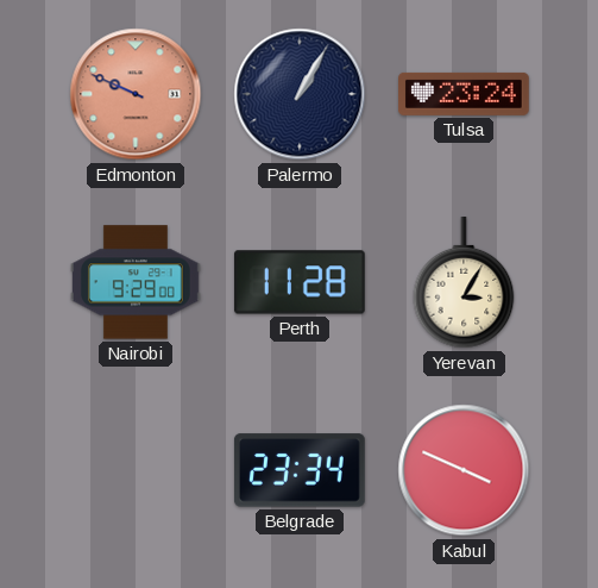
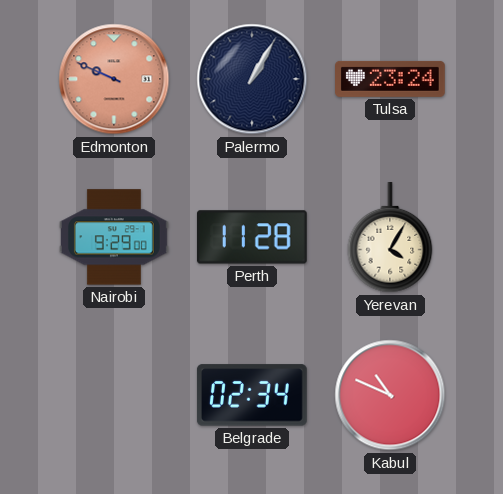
Yerevan: 3:05 -> 4:05 (390, 238)
Belgrade: 23:34 -> 02:34 (252, 395)
Kabul: 3:49 -> 10:49 (390, 395)
